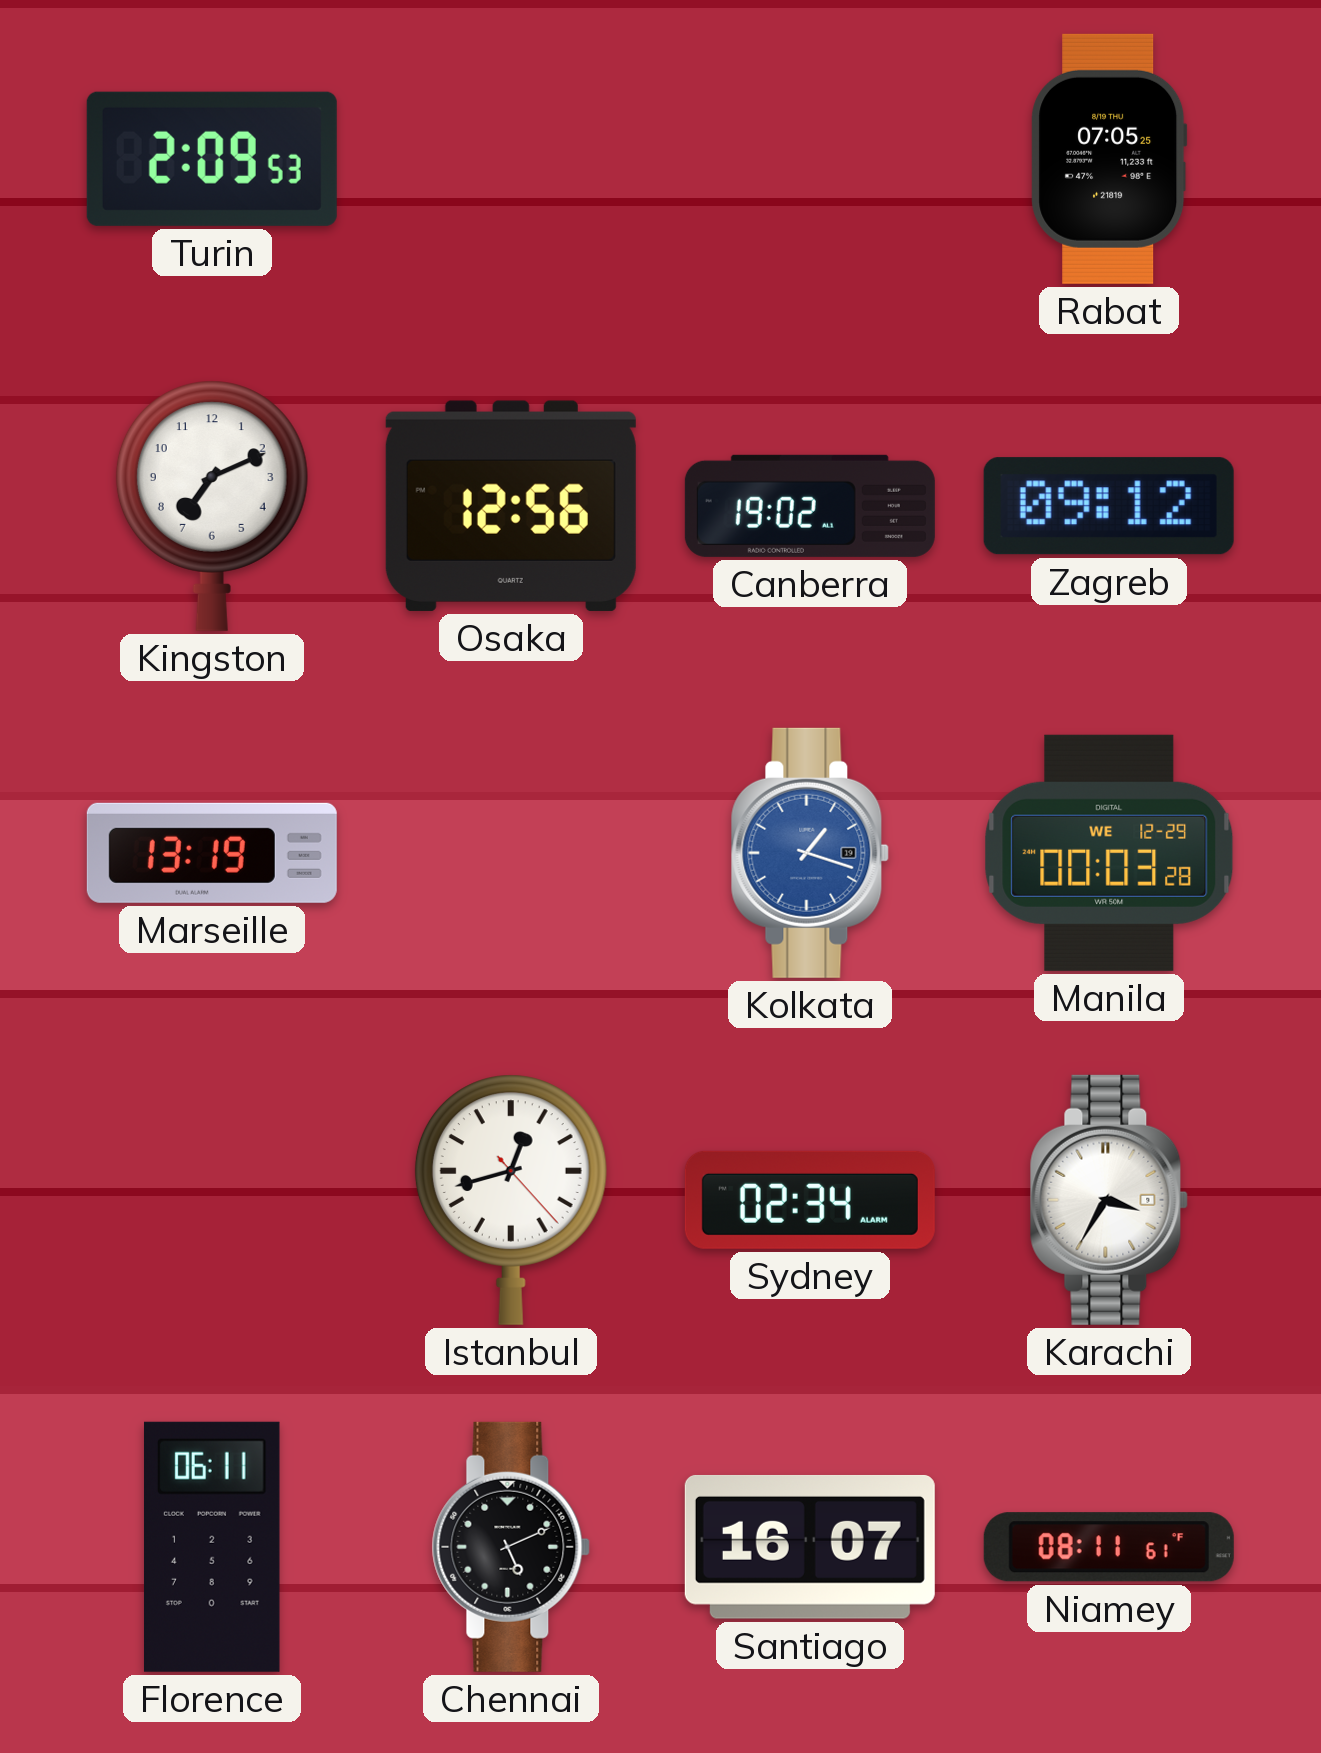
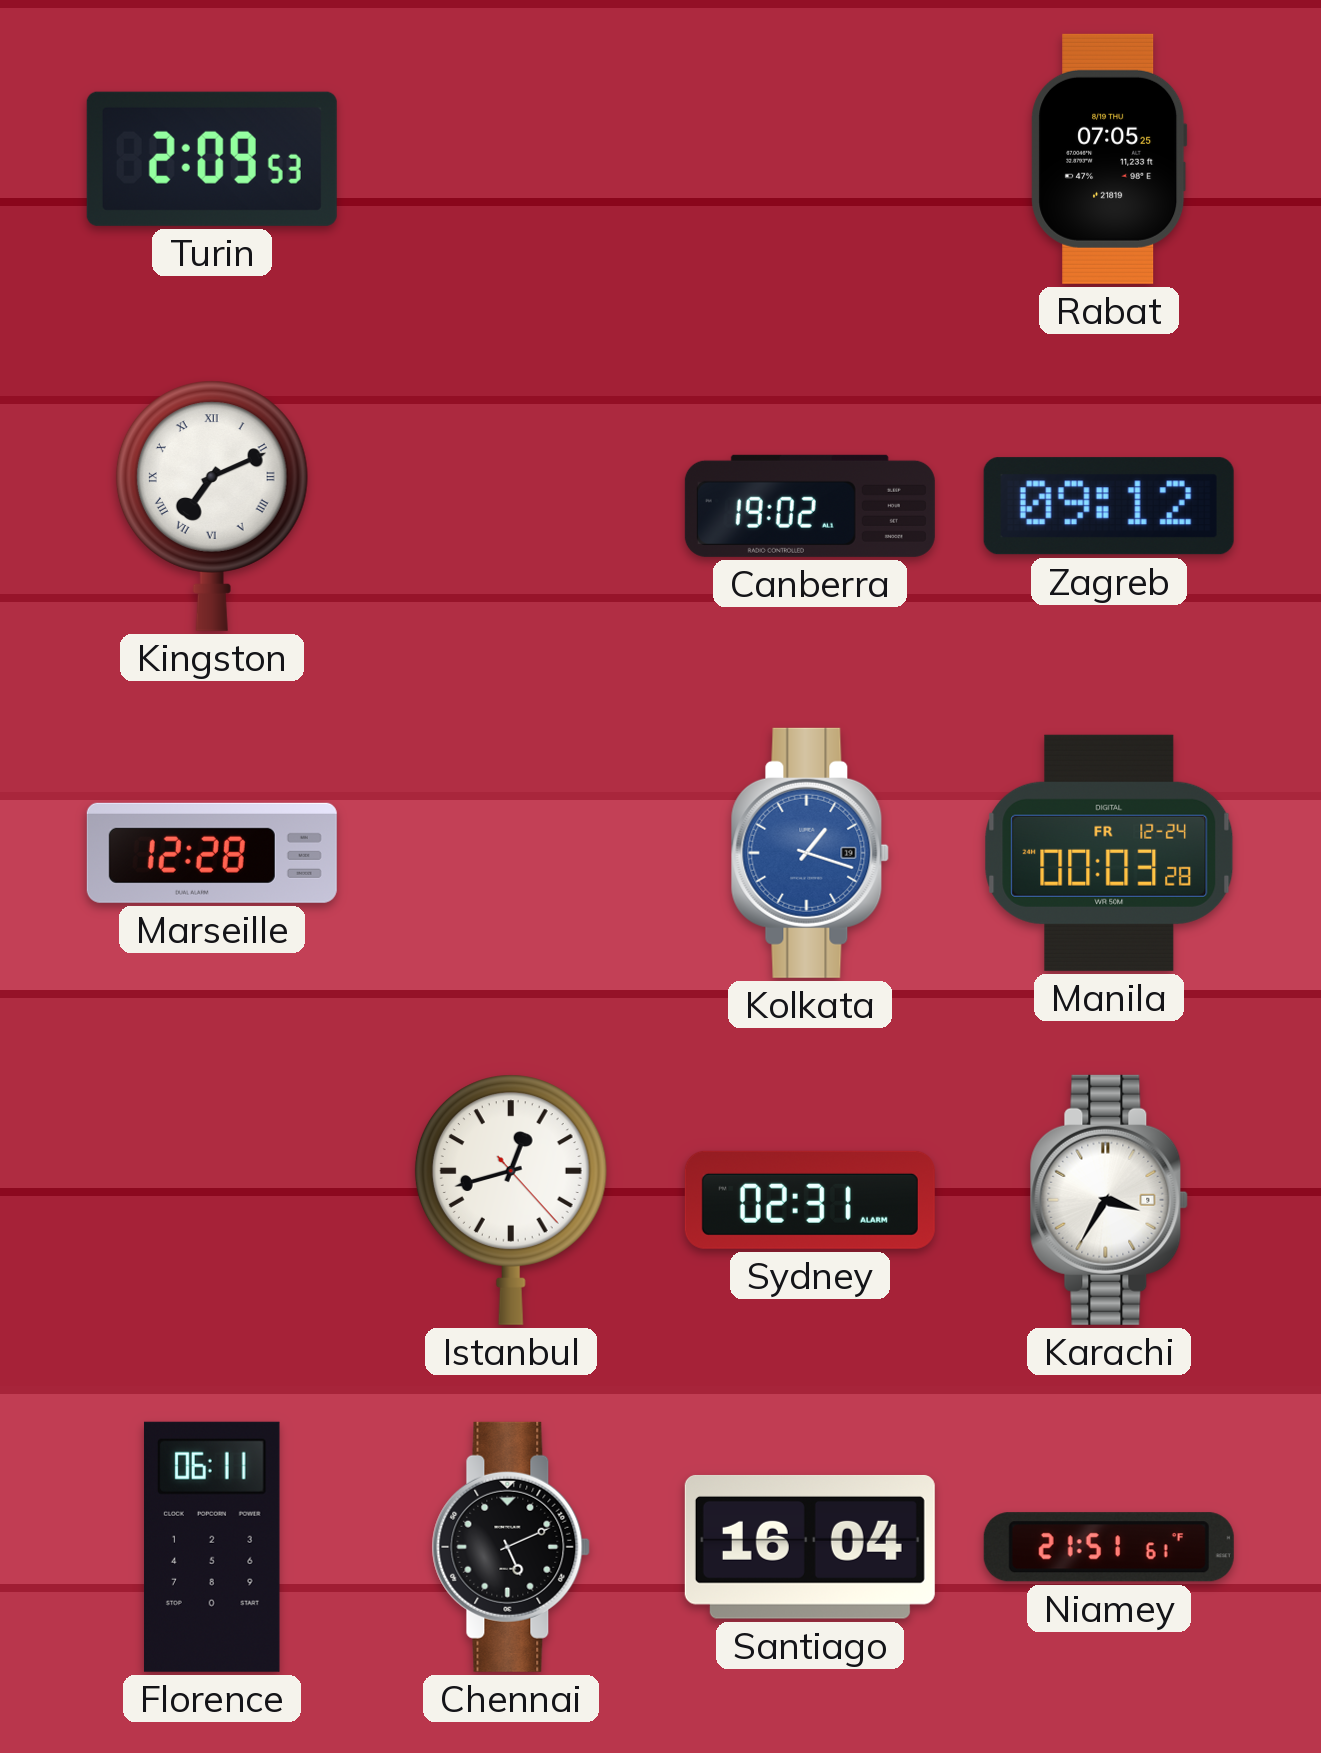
Kingston numerals: Arabic -> Roman (212, 506)
Osaka: 12:56 -> none (511, 506)
Marseille: 13:19 -> 12:28 (212, 853)
Manila date: WE 12-29 -> FR 12-24 (1109, 853)
Sydney: 02:34 -> 02:31 (810, 1200)
Santiago: 16:07 -> 16:04 (810, 1547)
Niamey: 08:11 -> 21:51 (1109, 1547)
